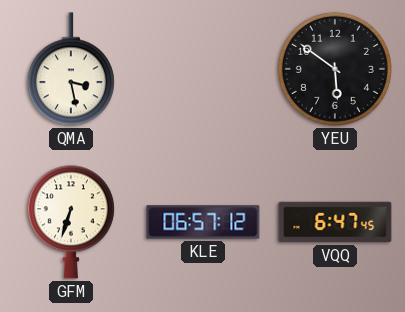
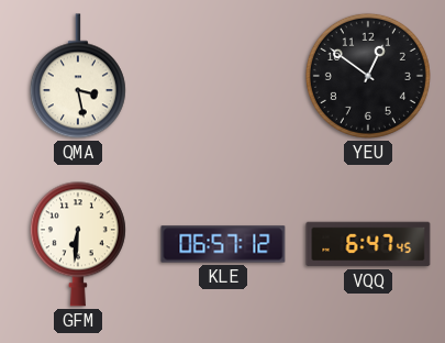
YEU: 5:51 -> 12:51 (368, 76)
GFM: 6:33 -> 6:31 (78, 244)
